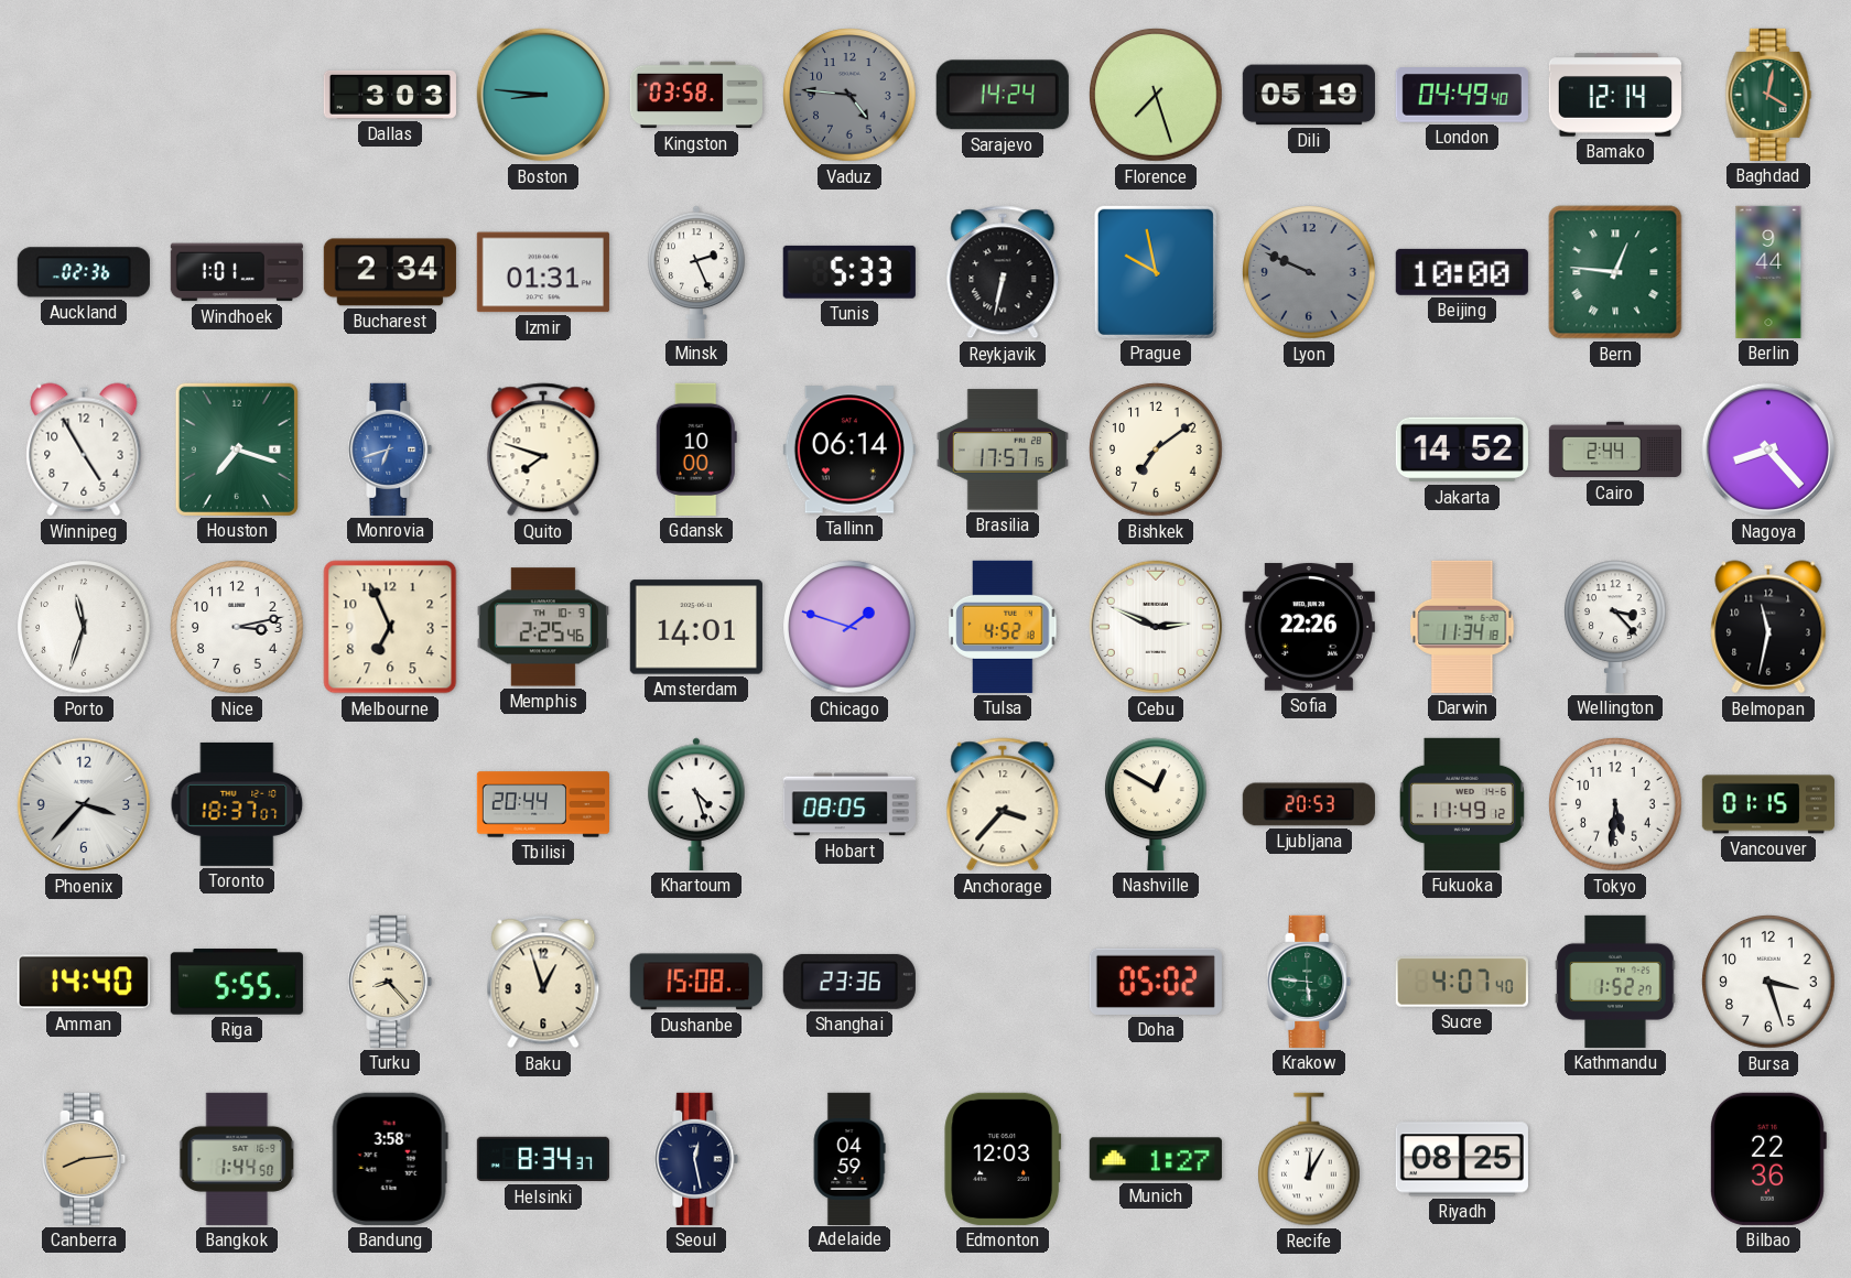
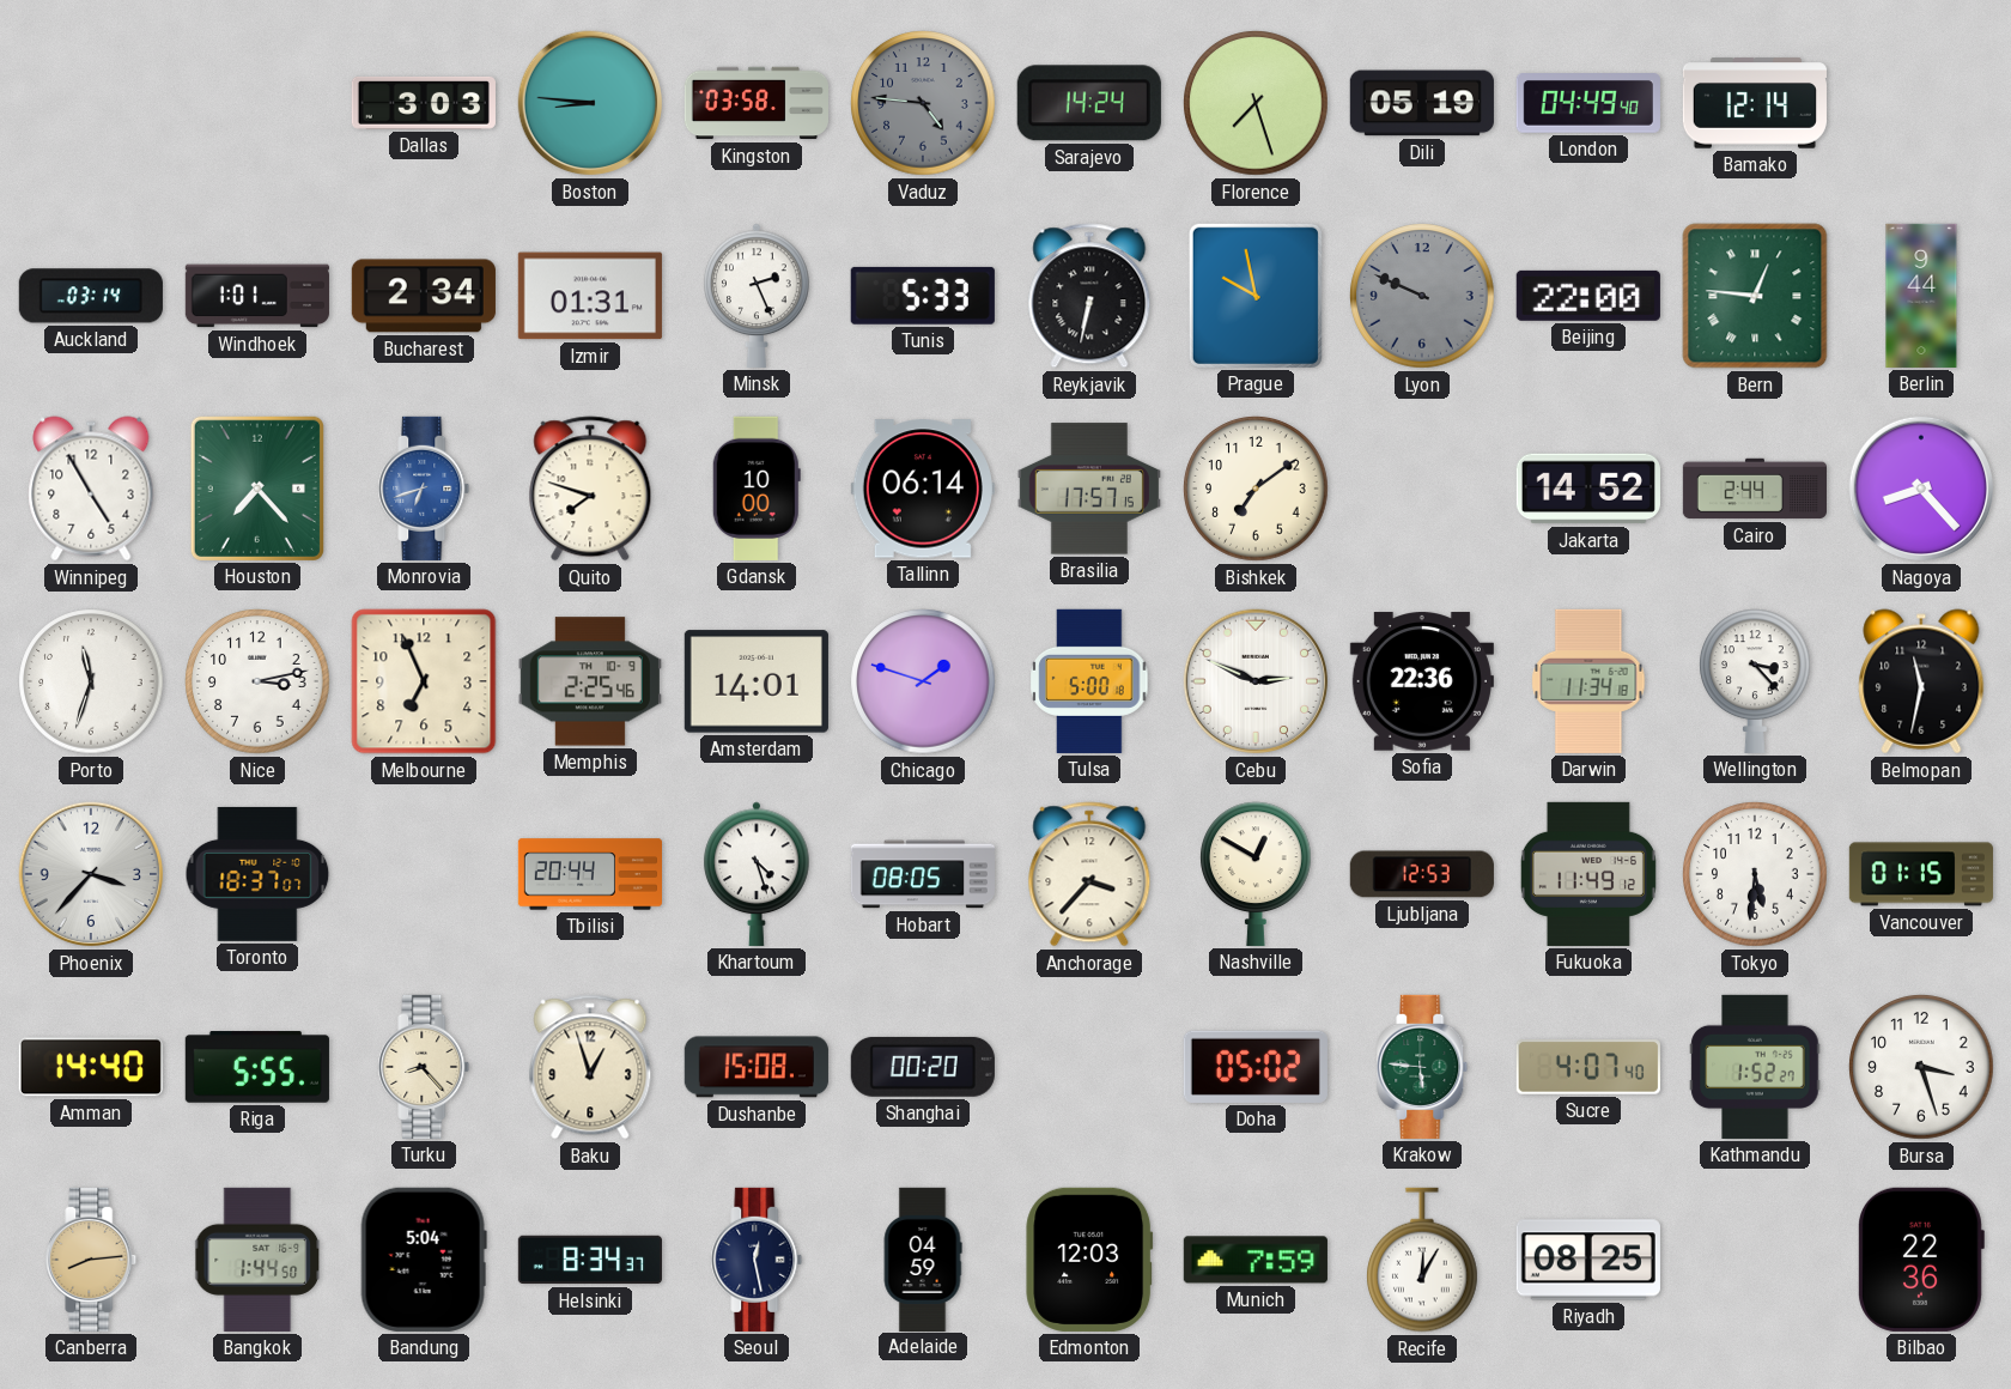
Baghdad: 4:02 -> none (1768, 95)
Auckland: 02:36 -> 03:14 (91, 296)
Beijing: 10:00 -> 22:00 (1588, 296)
Houston: 7:18 -> 7:23 (257, 489)
Tulsa: 4:52 -> 5:00 (1089, 681)
Sofia: 22:26 -> 22:36 (1422, 681)
Ljubljana: 20:53 -> 12:53 (1422, 874)
Shanghai: 23:36 -> 00:20 (923, 1067)
Bandung: 3:58 -> 5:04 (424, 1260)
Munich: 1:27 -> 7:59 (1256, 1260)
